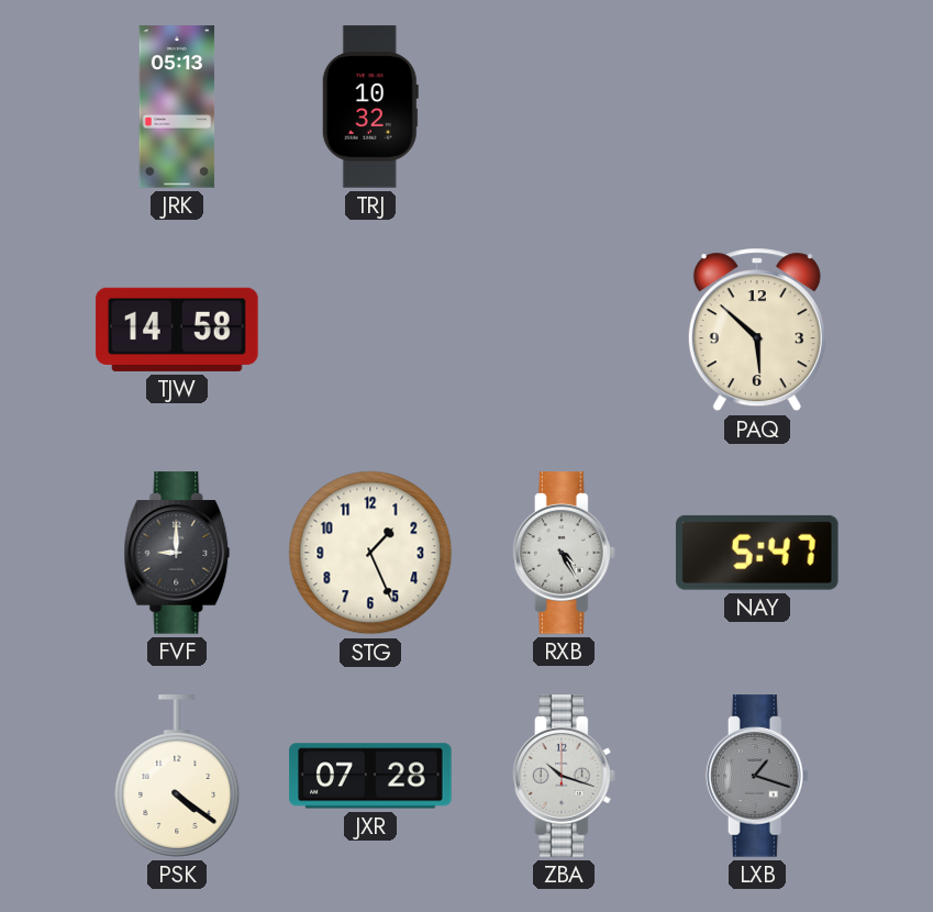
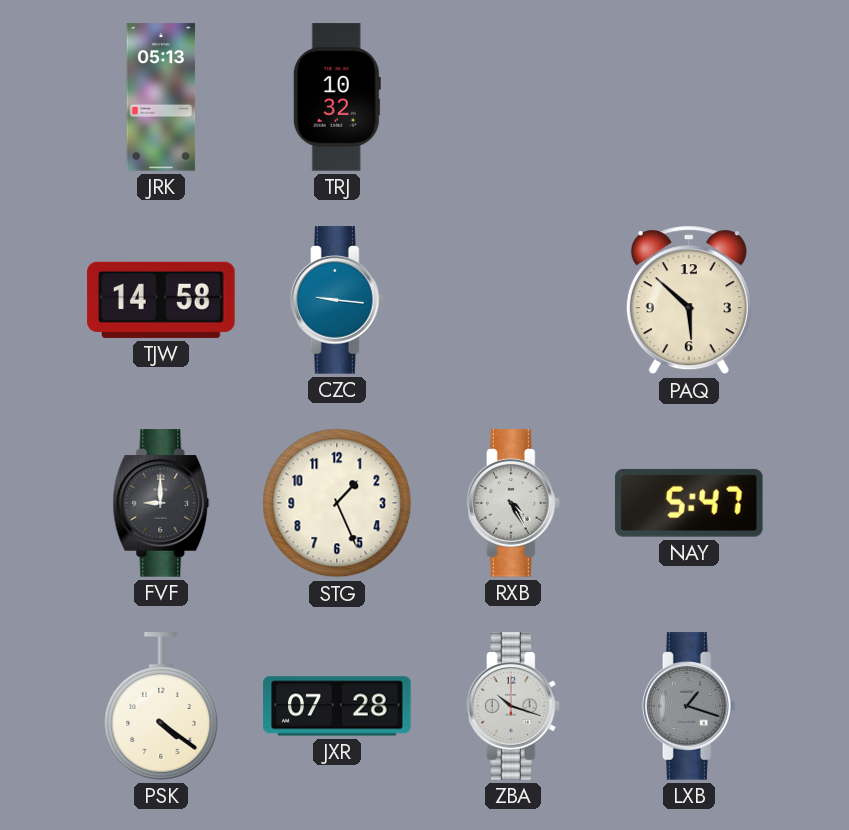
CZC: none -> 9:16 (337, 300)
